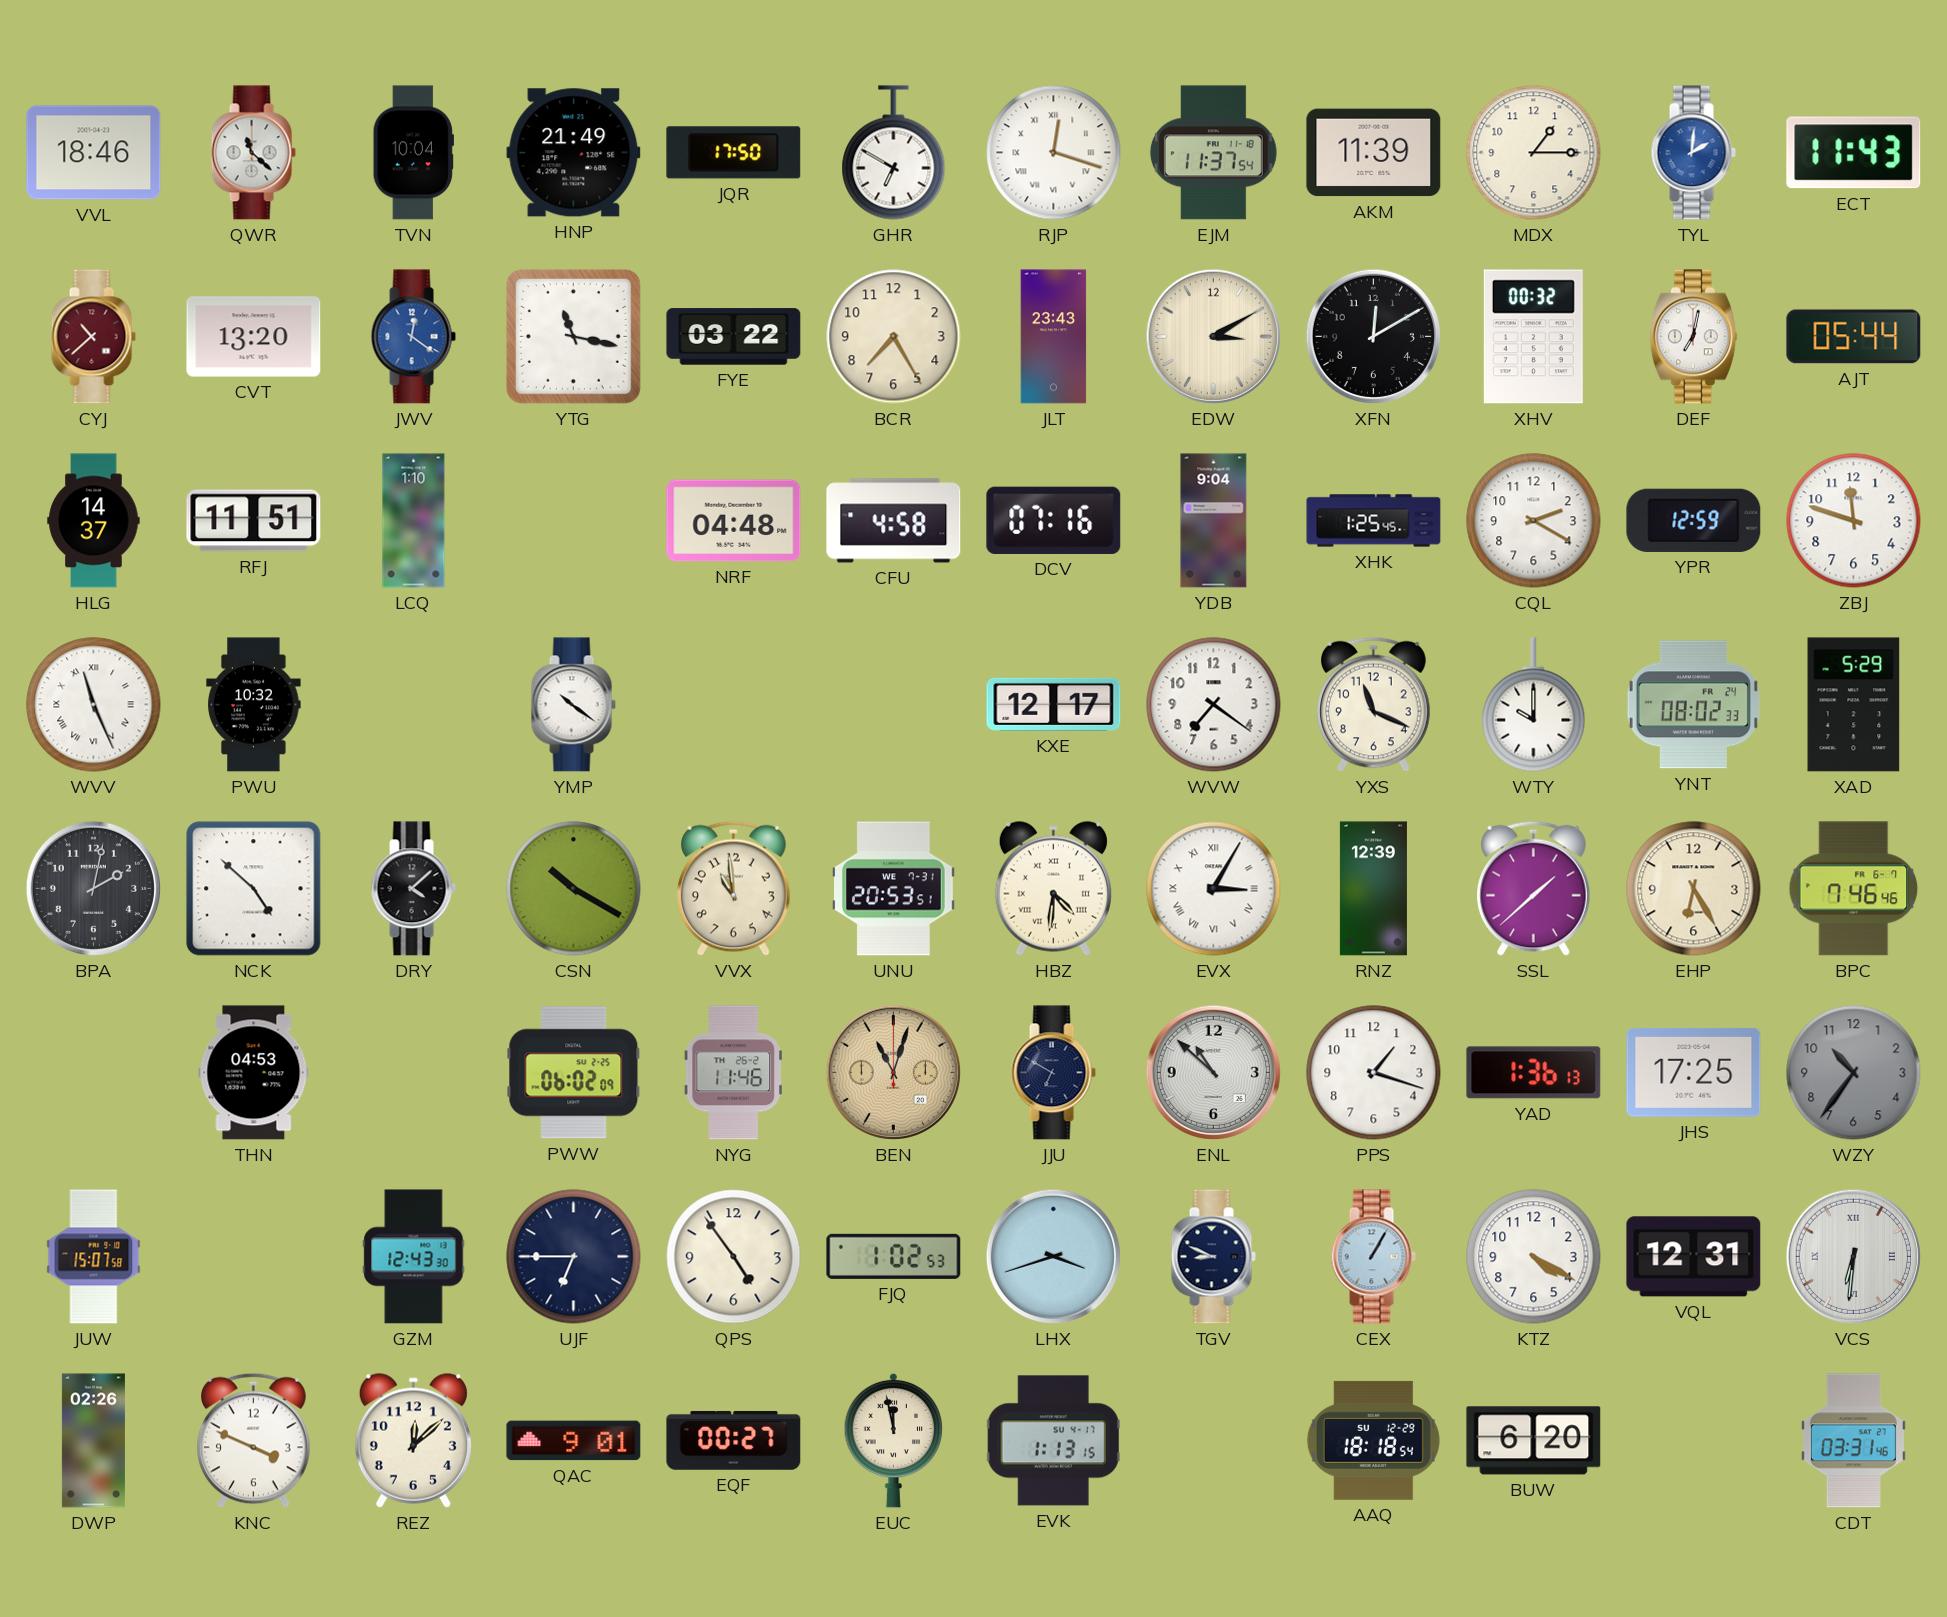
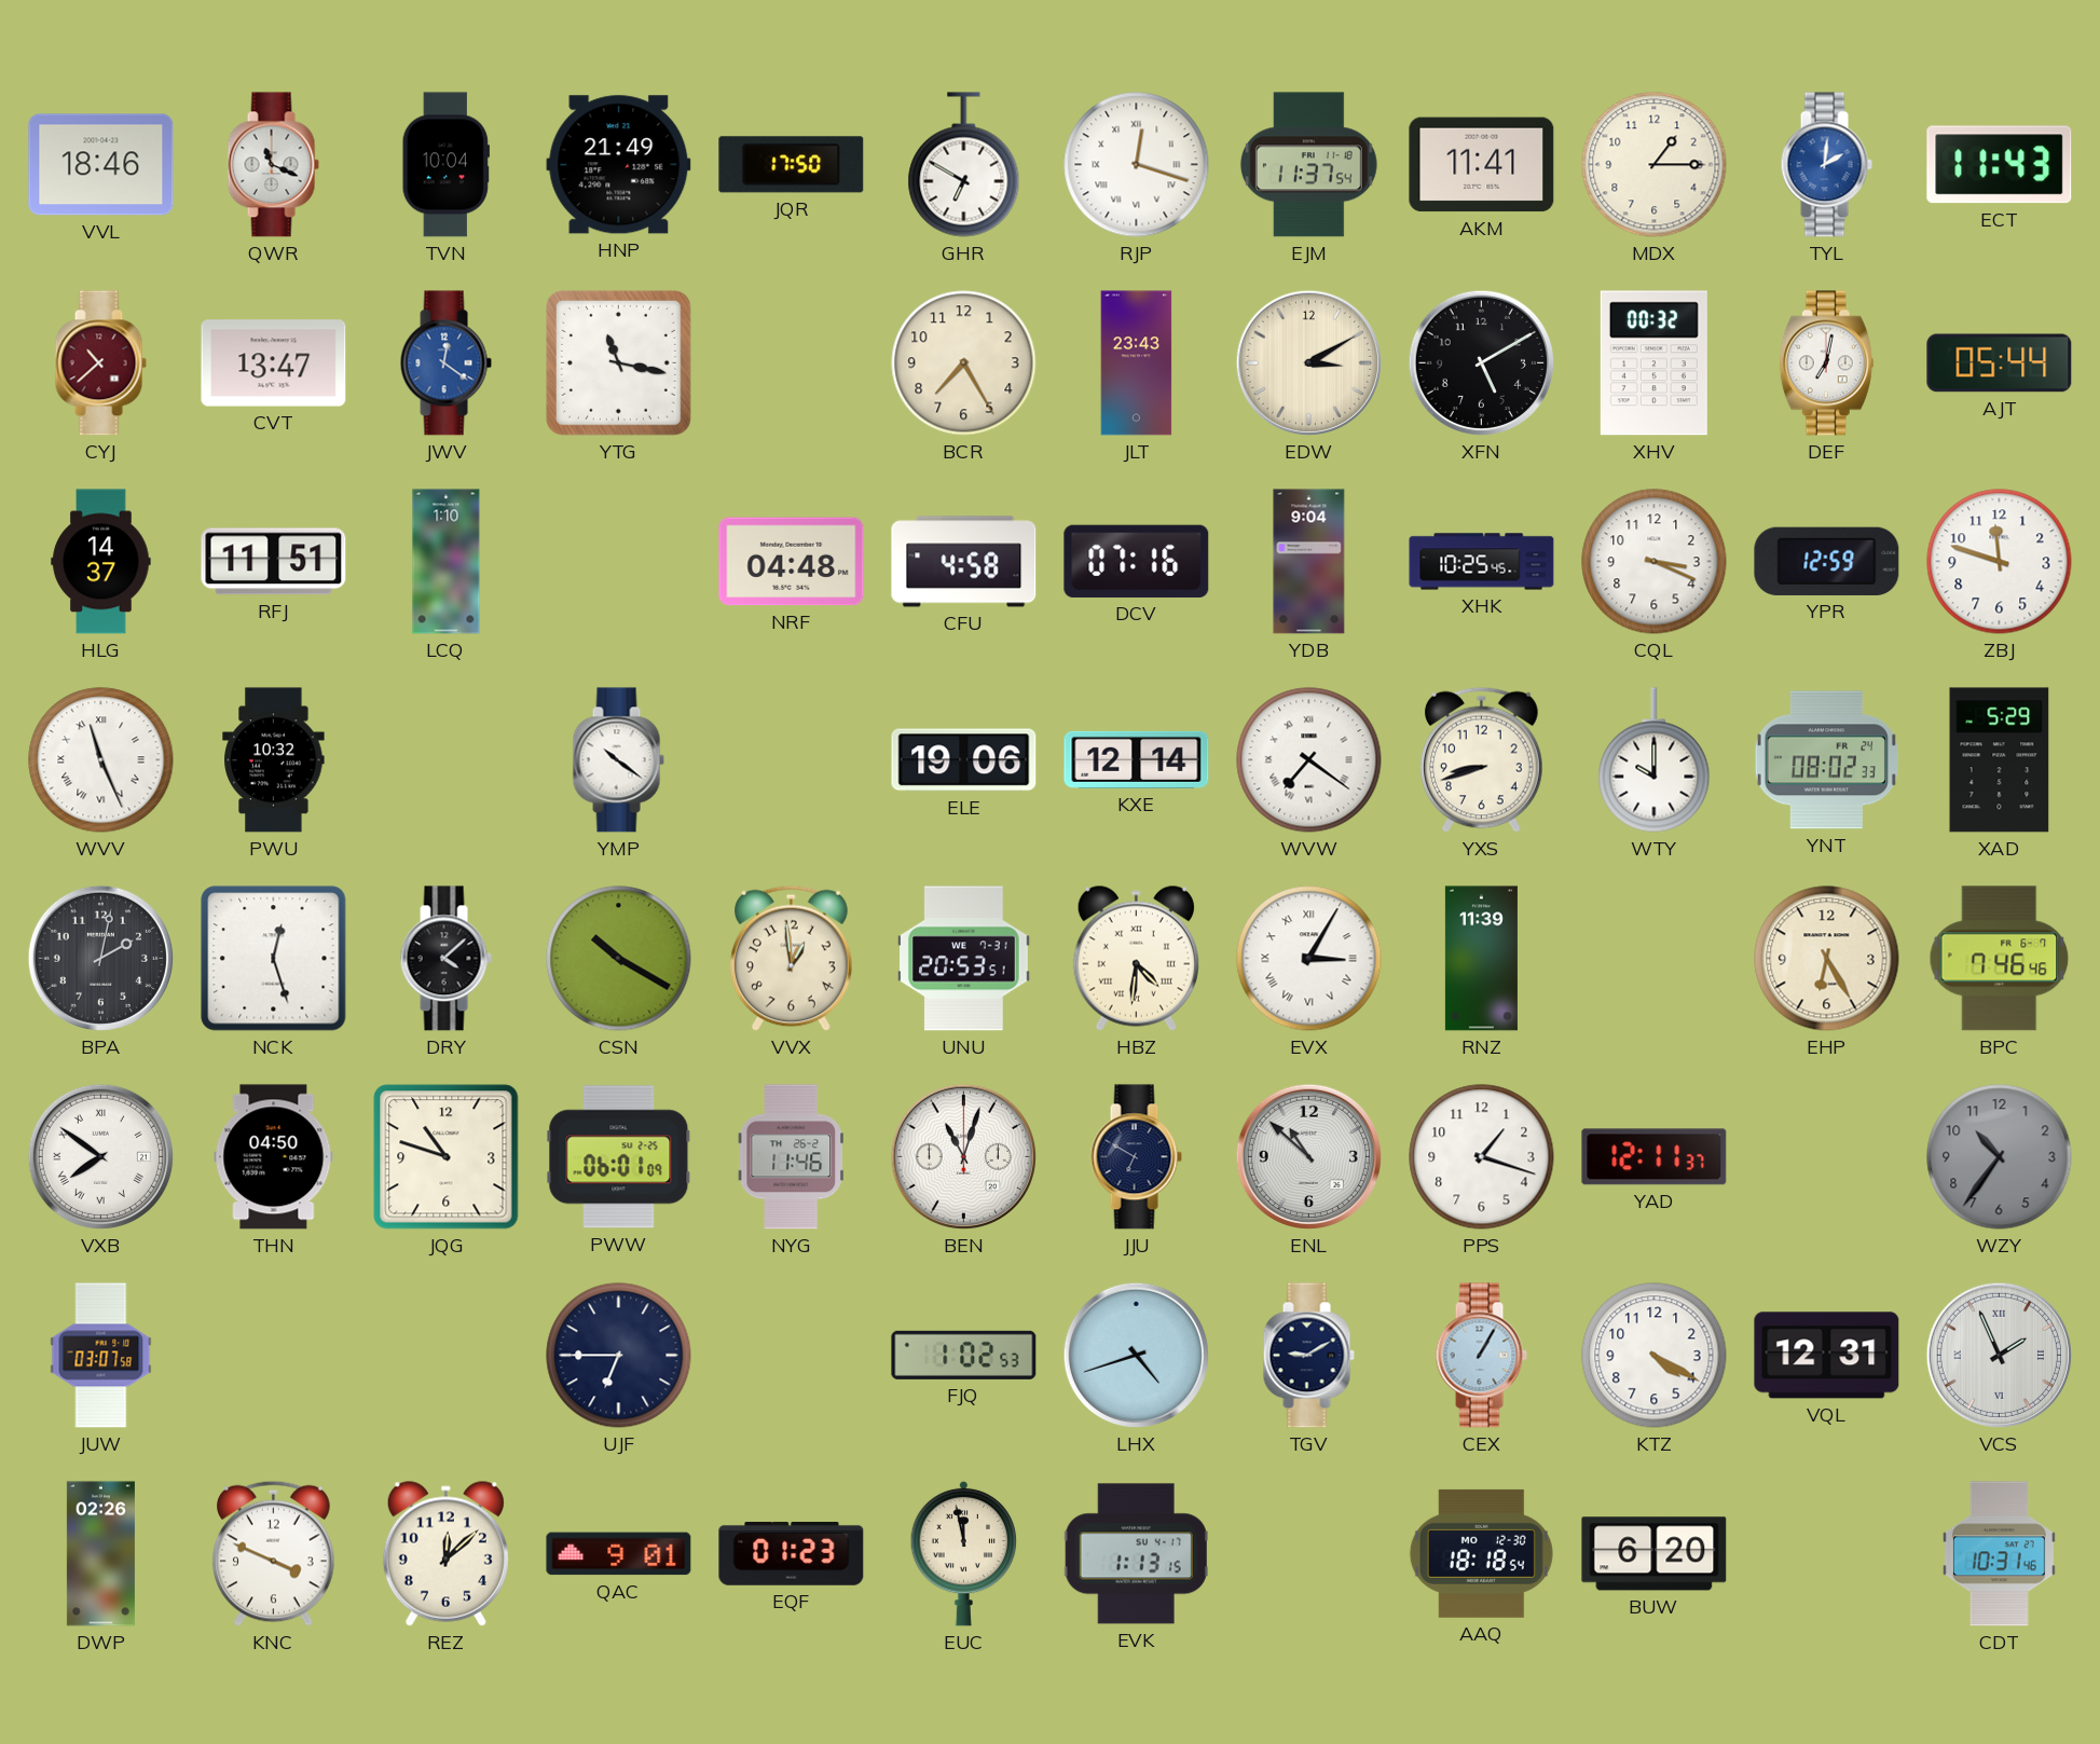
QWR: 11:22 -> 11:19 (273, 165)
AKM: 11:39 -> 11:41 (1482, 165)
CVT: 13:20 -> 13:47 (274, 363)
FYE: 03:22 -> none (734, 337)
XFN: 12:10 -> 5:10 (1481, 362)
XHK: 1:25 -> 10:25 (1482, 562)
CQL: 2:20 -> 3:19 (1655, 562)
ELE: none -> 19:06 (964, 760)
KXE: 12:17 -> 12:14 (1137, 759)
WVW numerals: Arabic -> Roman (1309, 760)
YXS: 11:19 -> 8:42 (1482, 759)
NCK: 4:52 -> 12:27 (274, 959)
VVX: 10:59 -> 12:59 (792, 958)
RNZ: 12:39 -> 11:39 (1481, 959)
SSL: 1:38 -> none (1534, 888)
VXB: none -> 7:51 (100, 1156)
THN: 04:53 -> 04:50 (274, 1157)
JQG: none -> 10:48 (447, 1157)
PWW: 06:02 -> 06:01 (619, 1157)
BEN dial: champagne -> white (963, 1156)
YAD: 1:36 -> 12:11 (1655, 1157)
JHS: 17:25 -> none (1694, 1072)
JUW: 15:07 -> 03:07 (101, 1356)
GZM: 12:43 -> none (414, 1257)
QPS: 4:54 -> none (734, 1257)
LHX: 3:42 -> 4:42 (1136, 1355)
TGV: 8:49 -> 9:10 (1308, 1356)
VCS: 6:31 -> 1:56 (1999, 1355)
EQF: 00:27 -> 01:23 (792, 1553)
AAQ date: SU 12-29 -> MO 12-30 (1481, 1553)
CDT: 03:31 -> 10:31 (1999, 1554)
